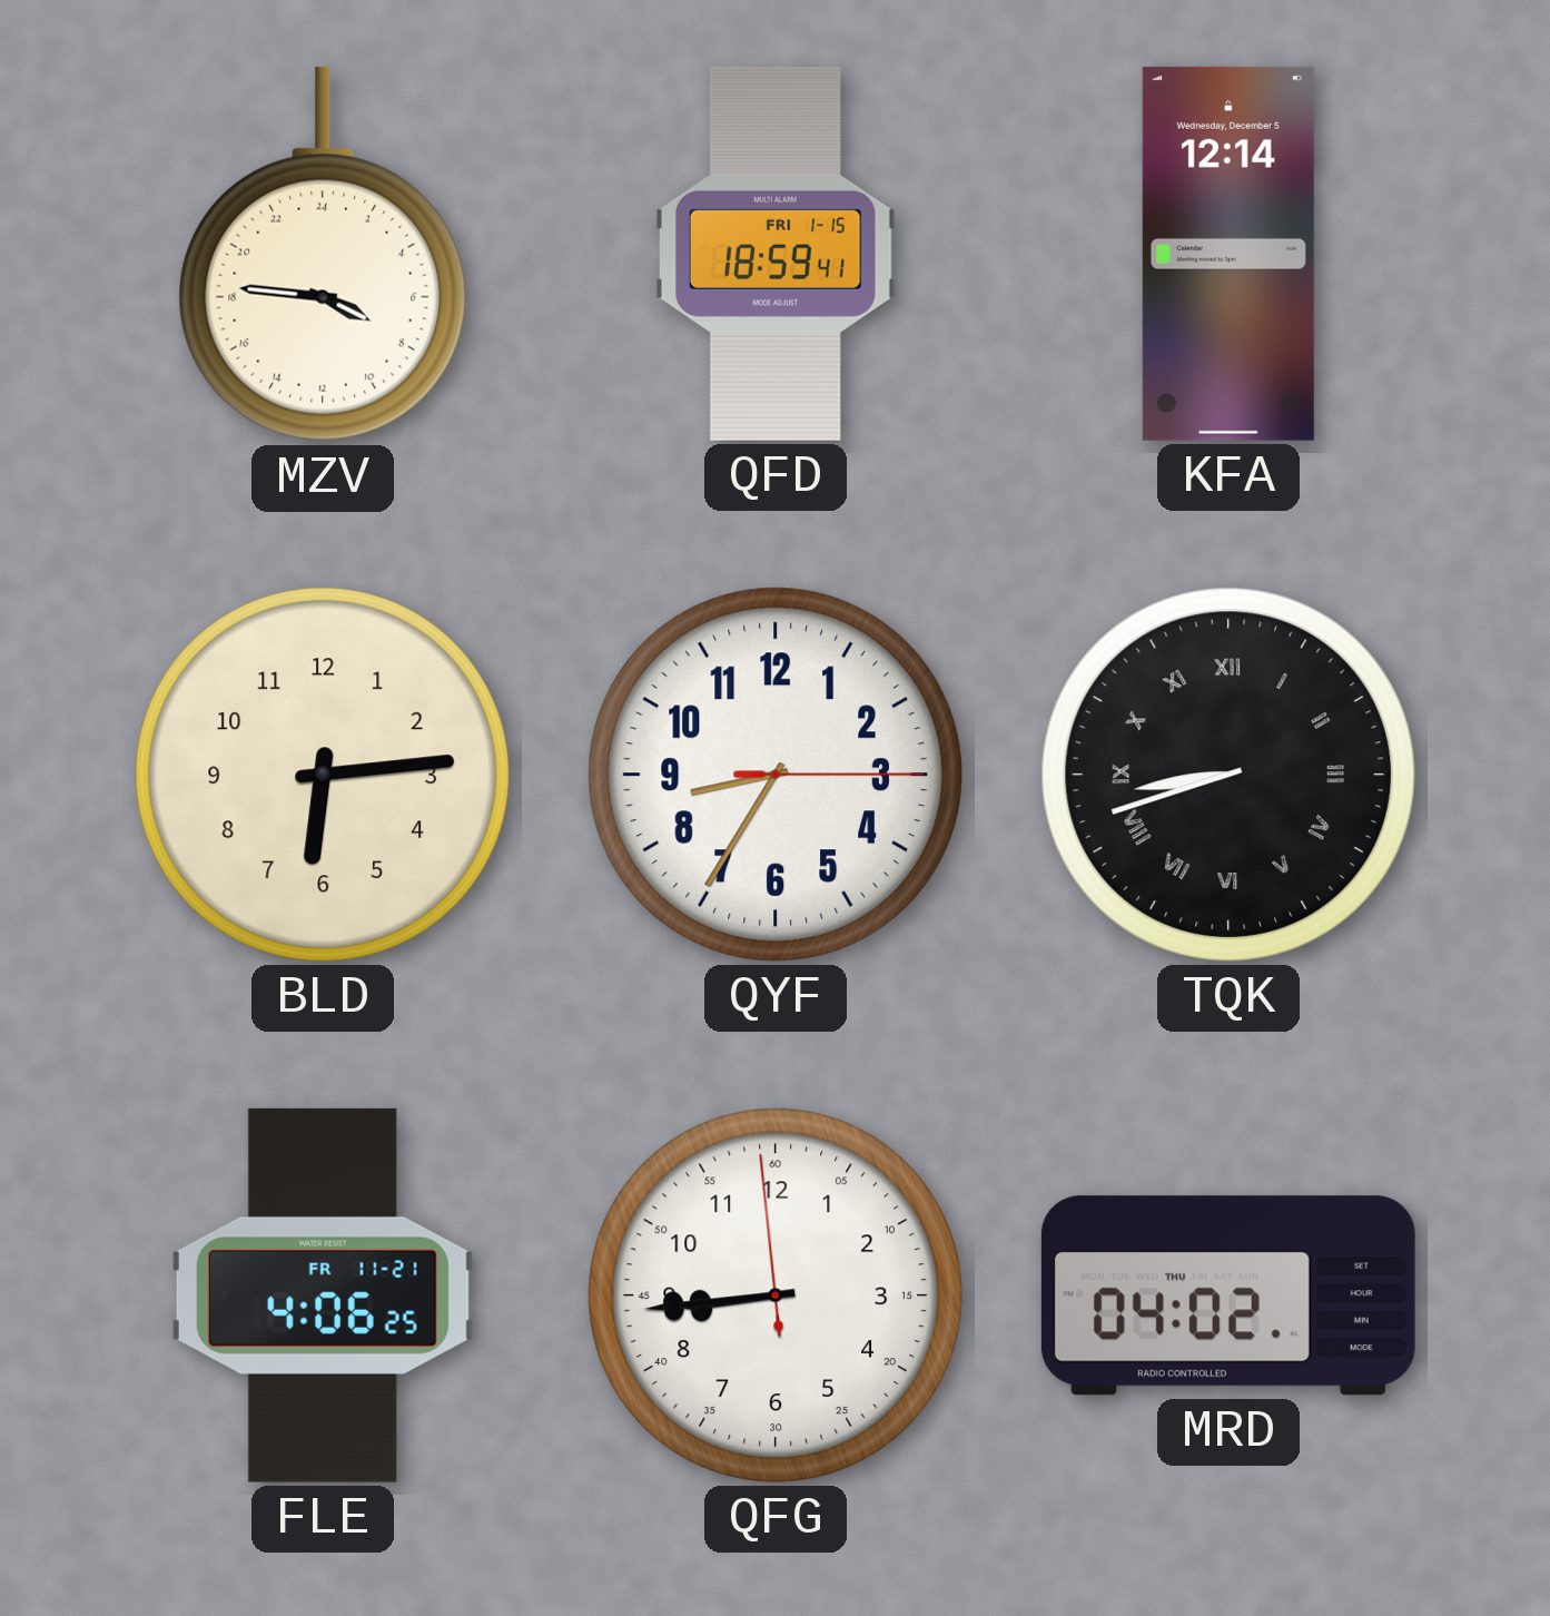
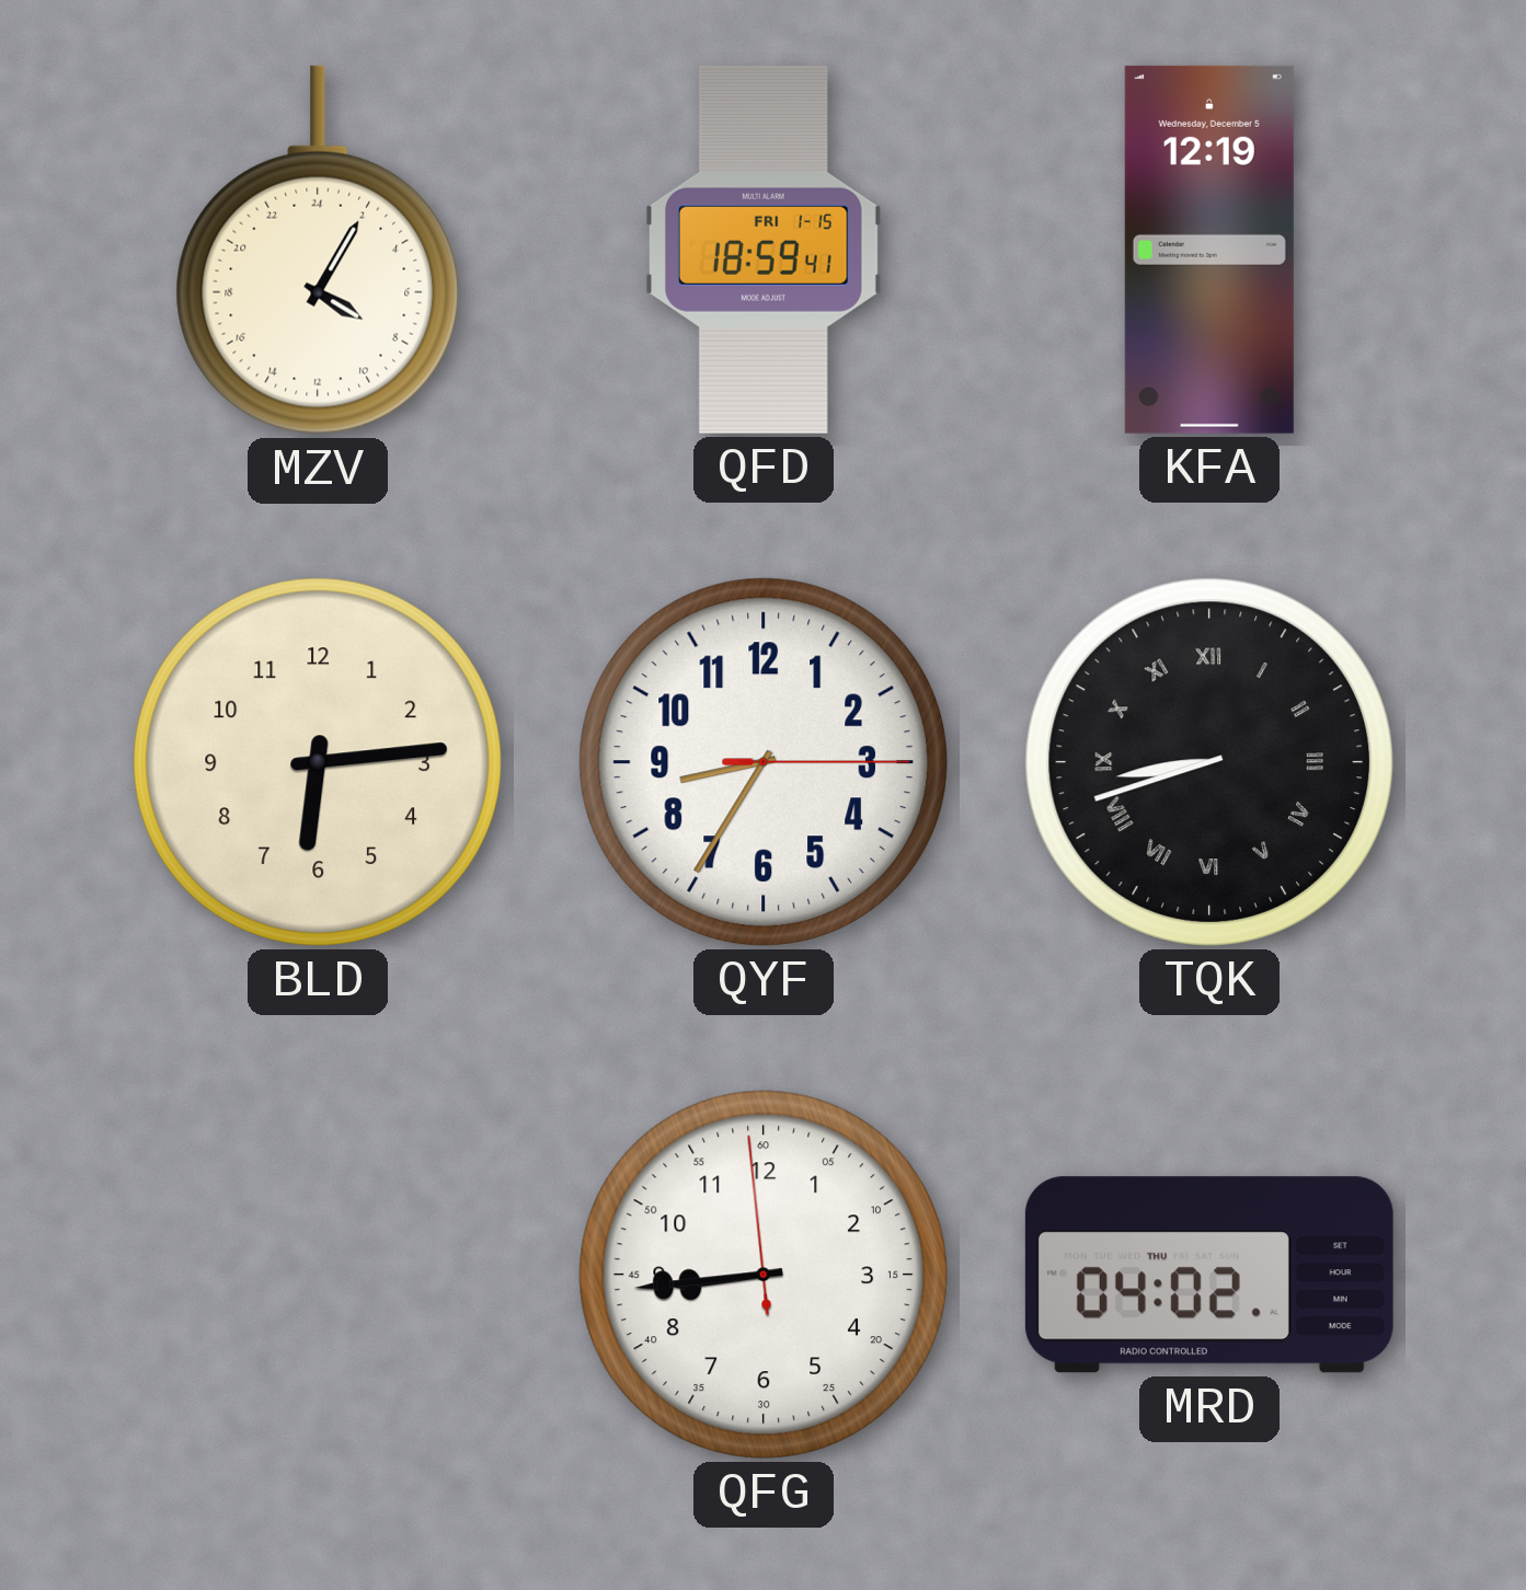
MZV: 7:46 -> 8:05 (318, 250)
KFA: 12:14 -> 12:19 (1209, 250)
FLE: 4:06 -> none (323, 1295)
